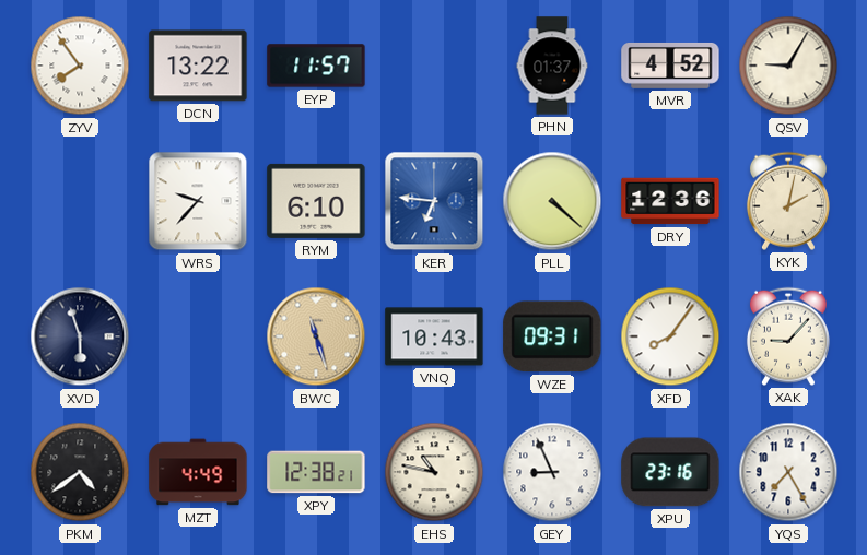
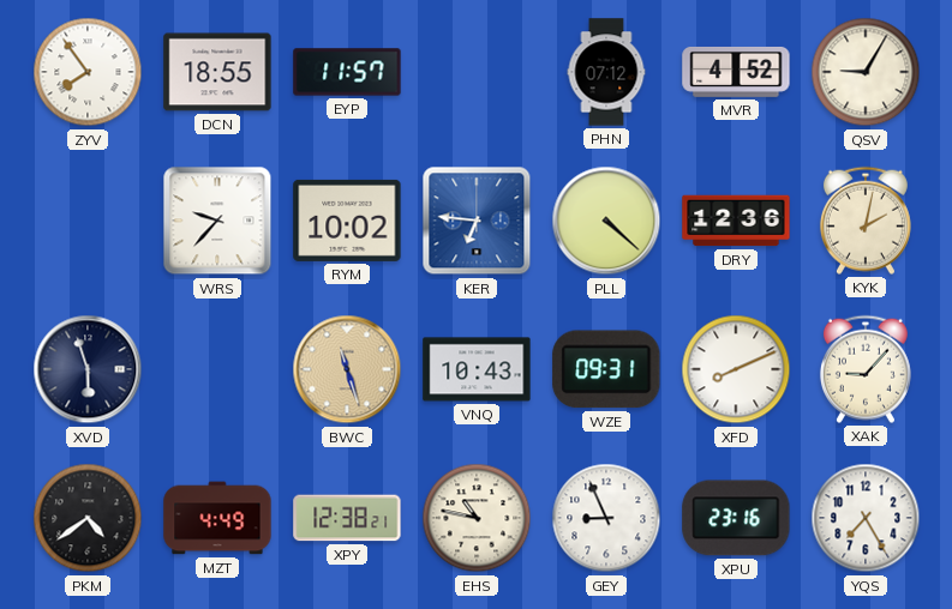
DCN: 13:22 -> 18:55 (217, 72)
PHN: 01:37 -> 07:12 (606, 72)
RYM: 6:10 -> 10:02 (347, 221)
XFD: 8:06 -> 8:11 (736, 369)
